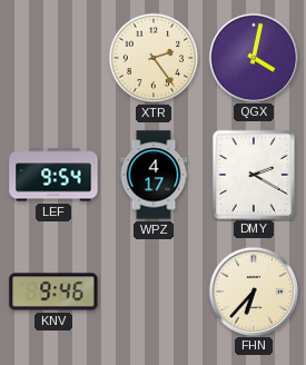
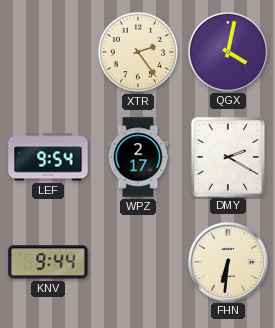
WPZ: 4:17 -> 2:17 (138, 157)
KNV: 9:46 -> 9:44 (48, 262)
FHN: 6:37 -> 6:31 (227, 261)
